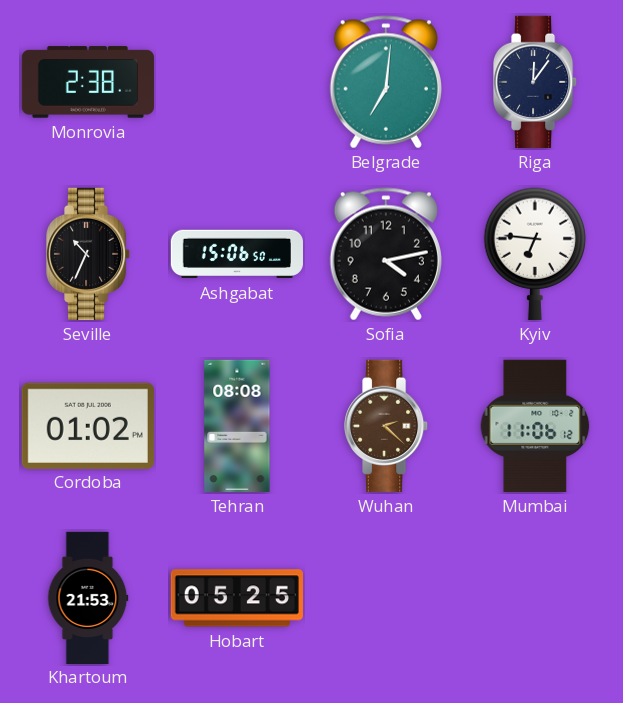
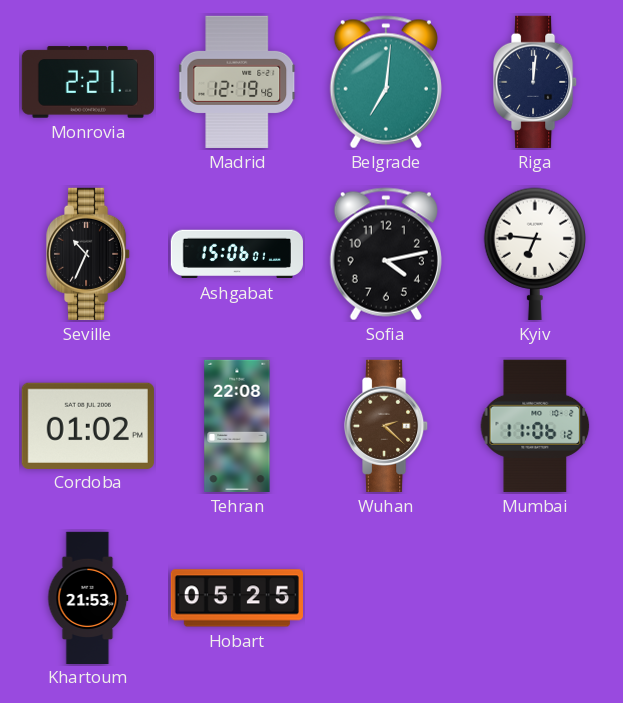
Monrovia: 2:38 -> 2:21 (88, 82)
Madrid: none -> 12:19 (238, 82)
Riga: 12:06 -> 12:01 (536, 82)
Ashgabat: 15:06:50 -> 15:06:01 (237, 254)
Tehran: 08:08 -> 22:08 (237, 426)
